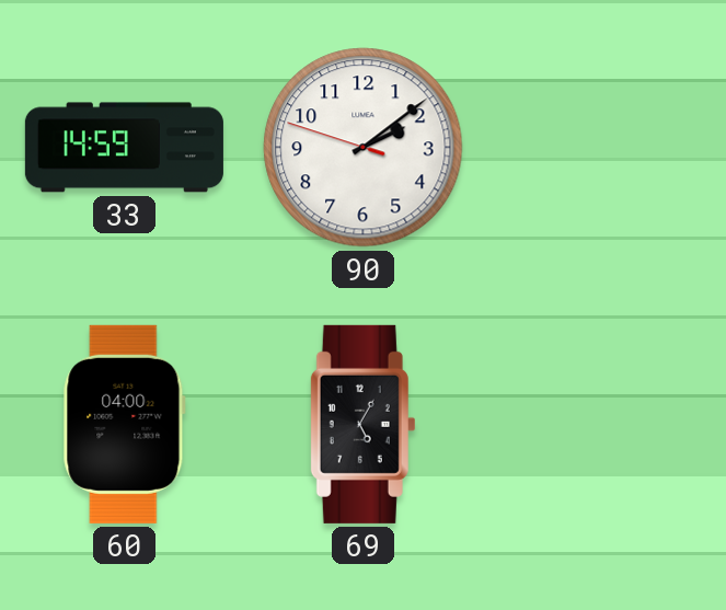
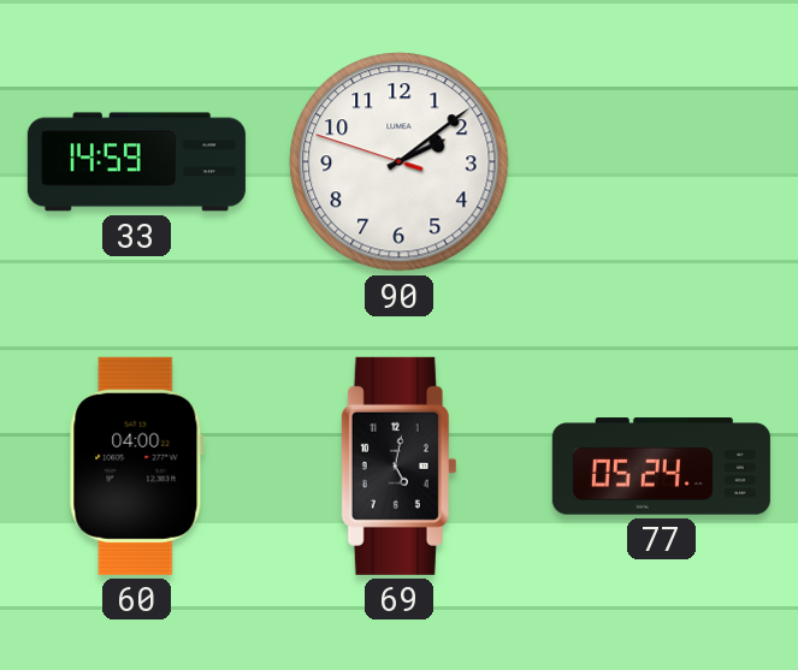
69: 5:05 -> 5:02 (398, 466)
77: none -> 05:24 (661, 467)
